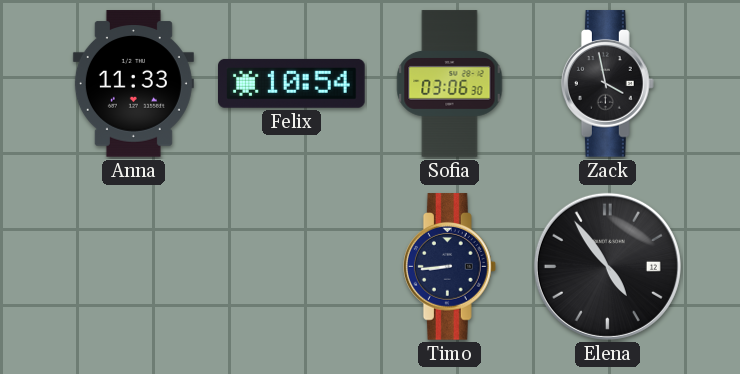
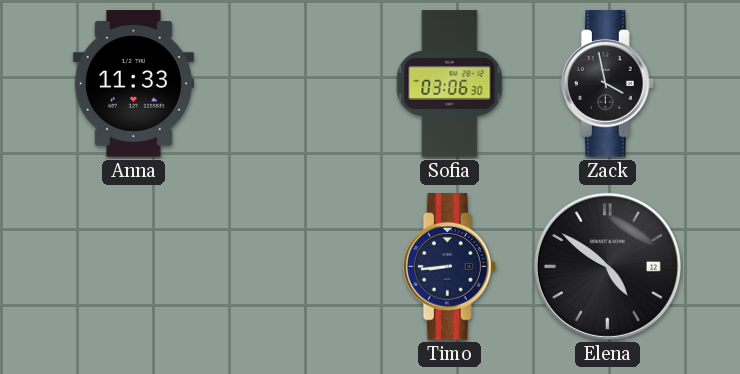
Felix: 10:54 -> none (292, 83)
Elena: 4:54 -> 4:51 (607, 266)
